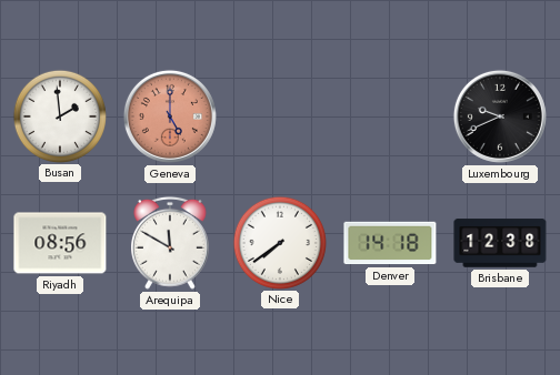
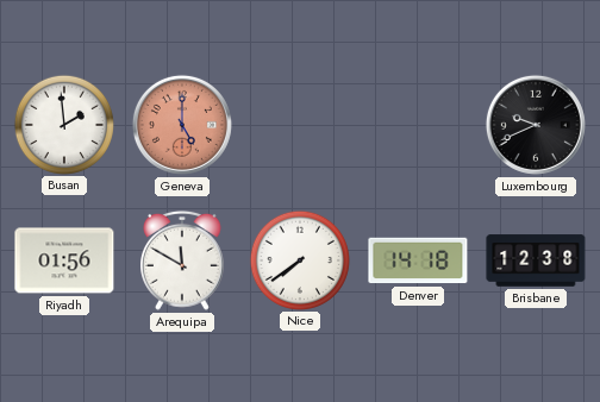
Riyadh: 08:56 -> 01:56 (64, 260)
